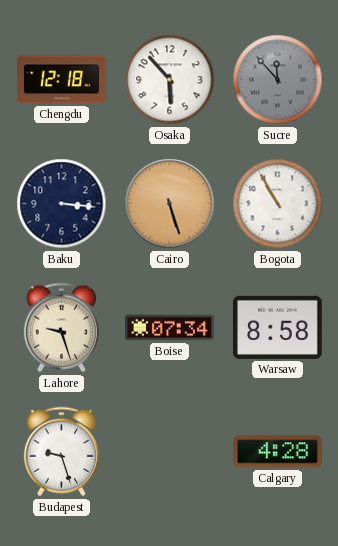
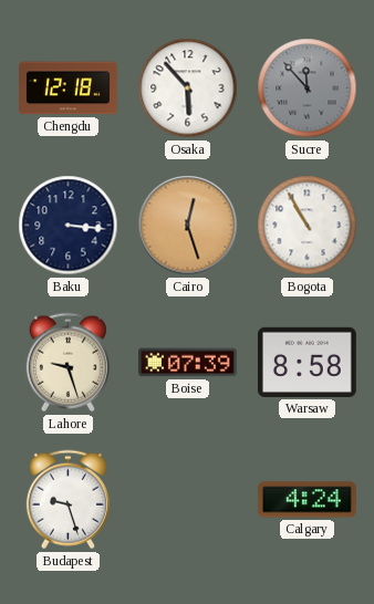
Cairo: 5:27 -> 12:27 (188, 226)
Boise: 07:34 -> 07:39 (188, 363)
Calgary: 4:28 -> 4:24 (308, 500)
